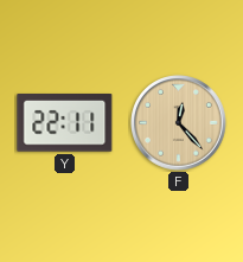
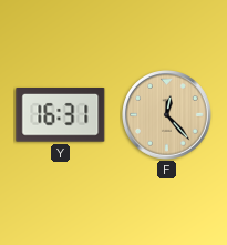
Y: 22:11 -> 16:31 (61, 115)
